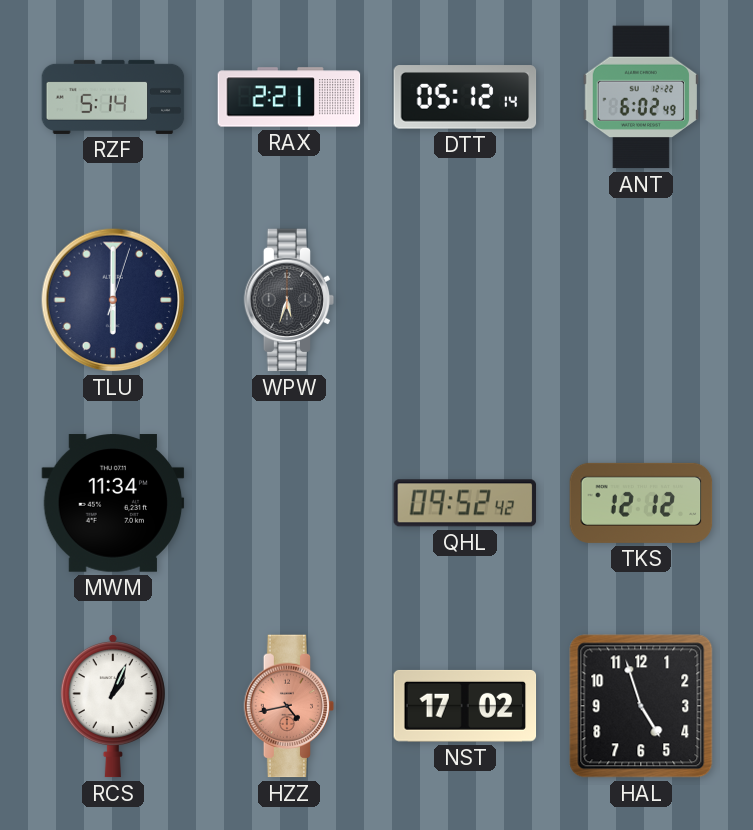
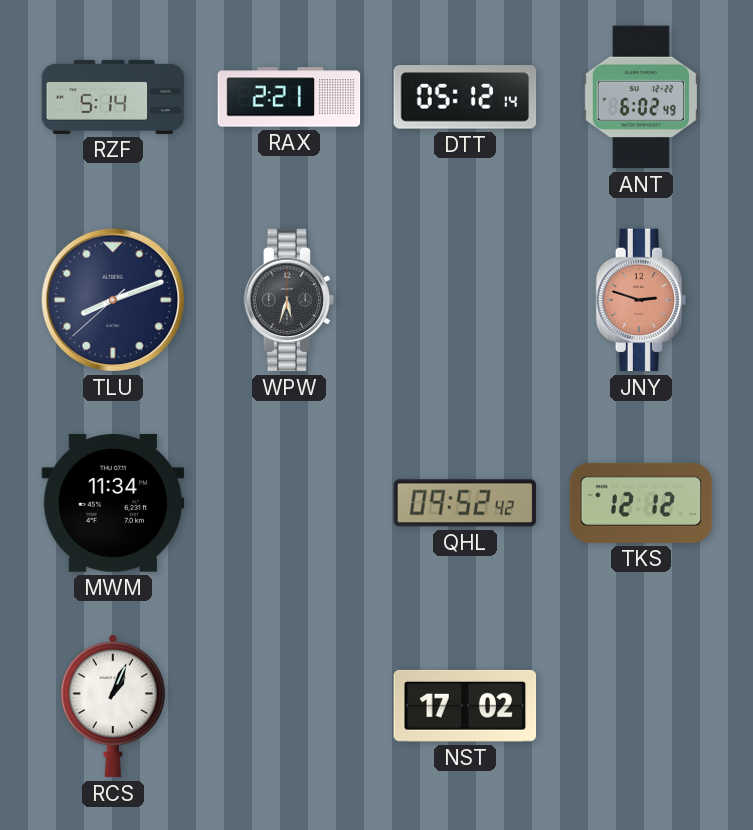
TLU: 6:00 -> 8:11 (113, 300)
JNY: none -> 2:48 (641, 300)
HZZ: 4:43 -> none (289, 706)
HAL: 4:57 -> none (641, 706)
